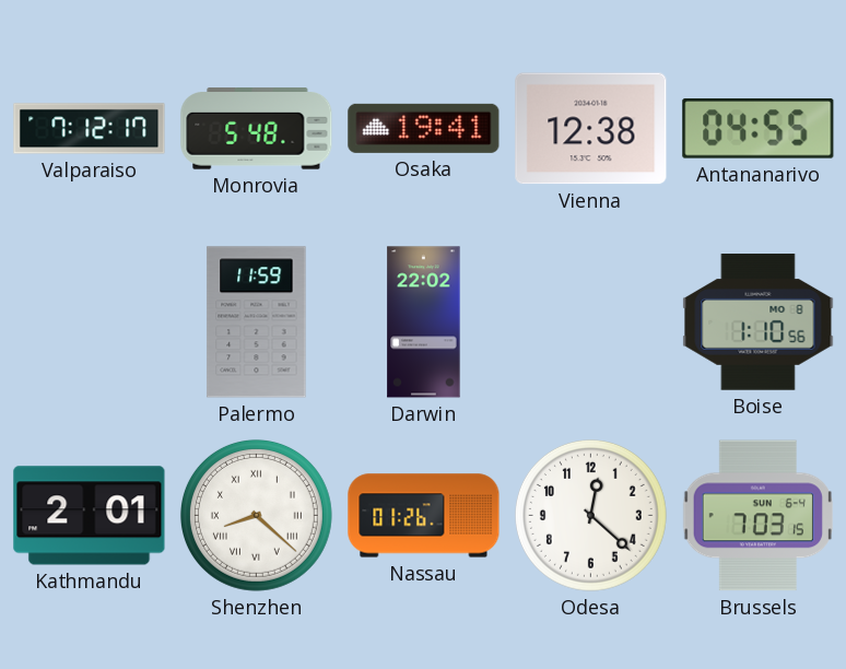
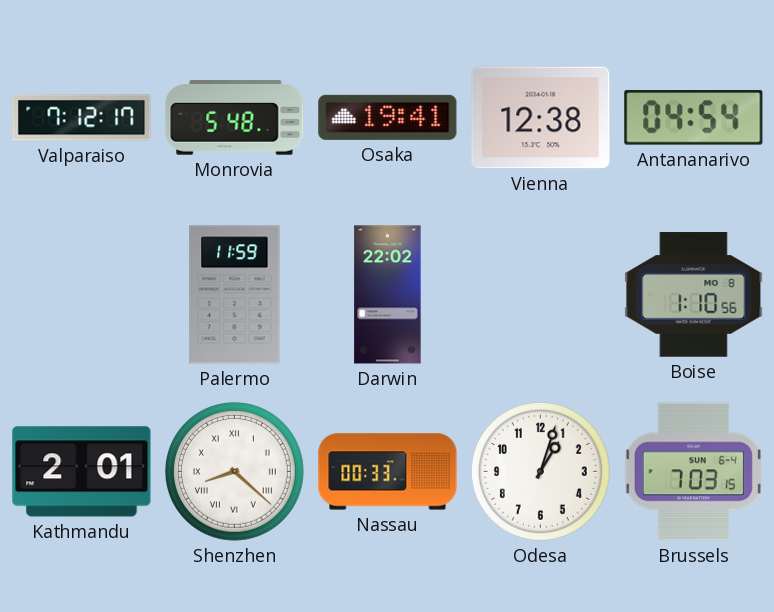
Antananarivo: 04:55 -> 04:54 (694, 118)
Nassau: 01:26 -> 00:33 (388, 472)
Odesa: 12:22 -> 1:03 (540, 471)
